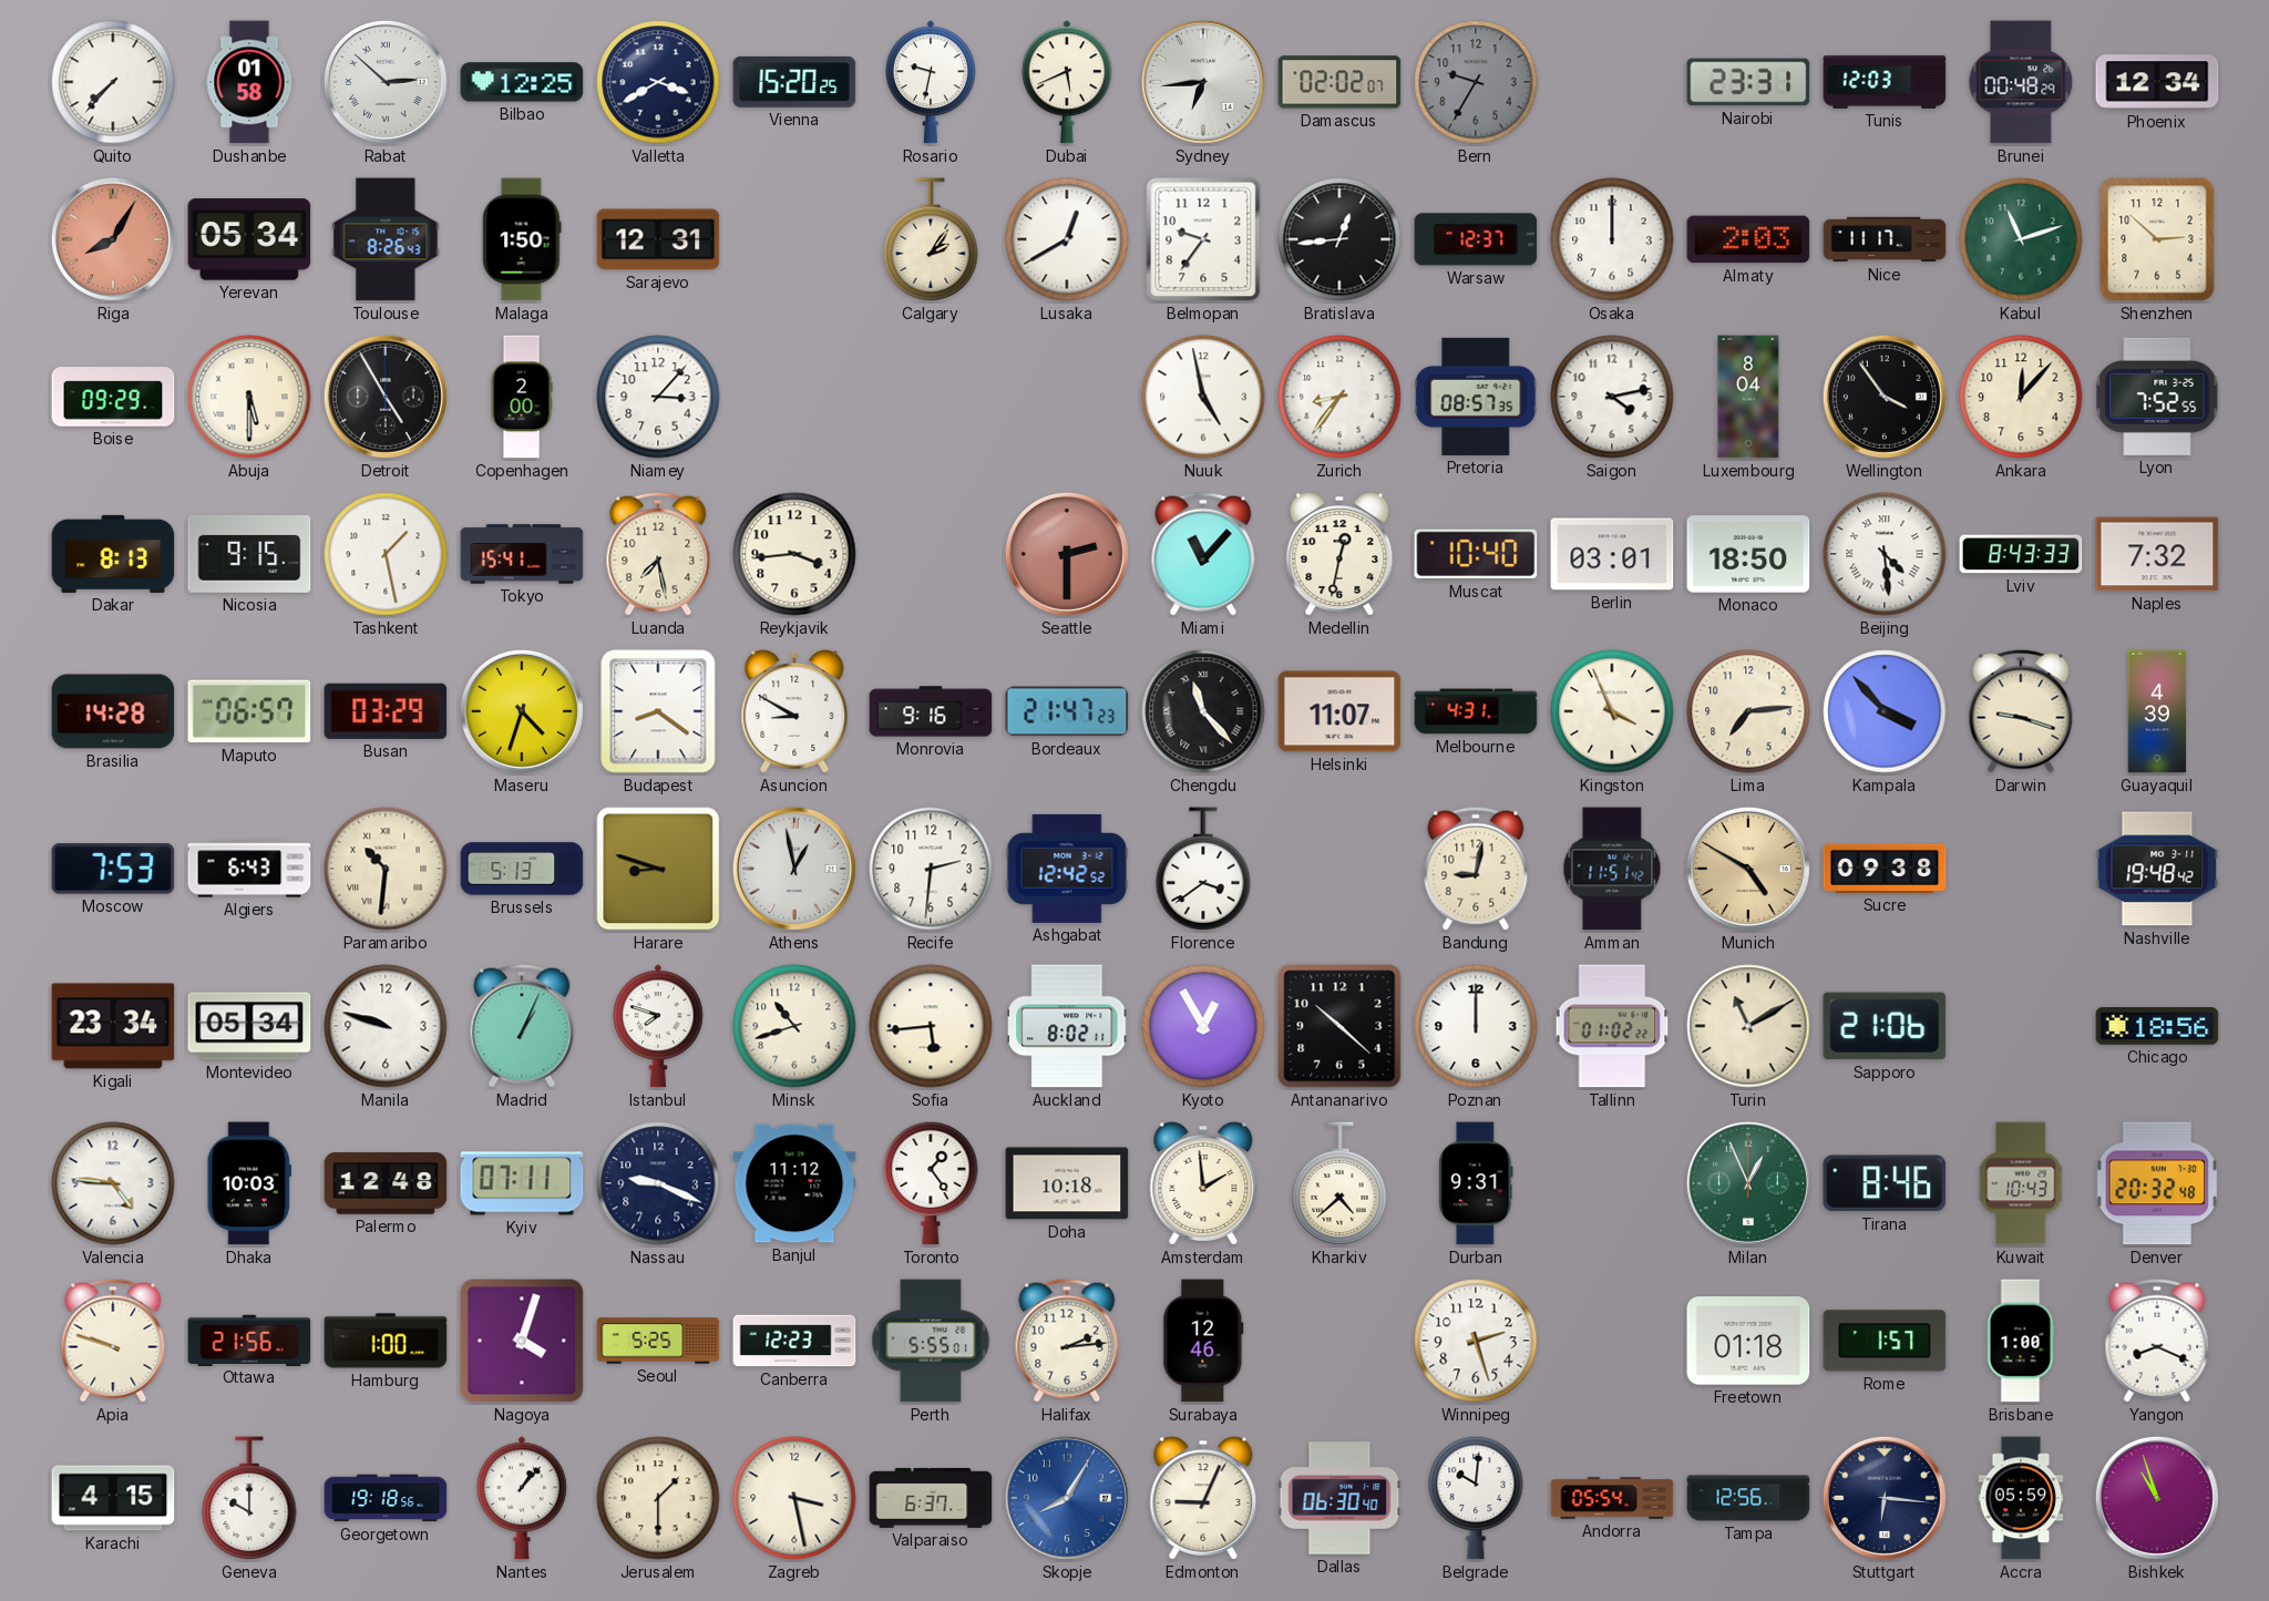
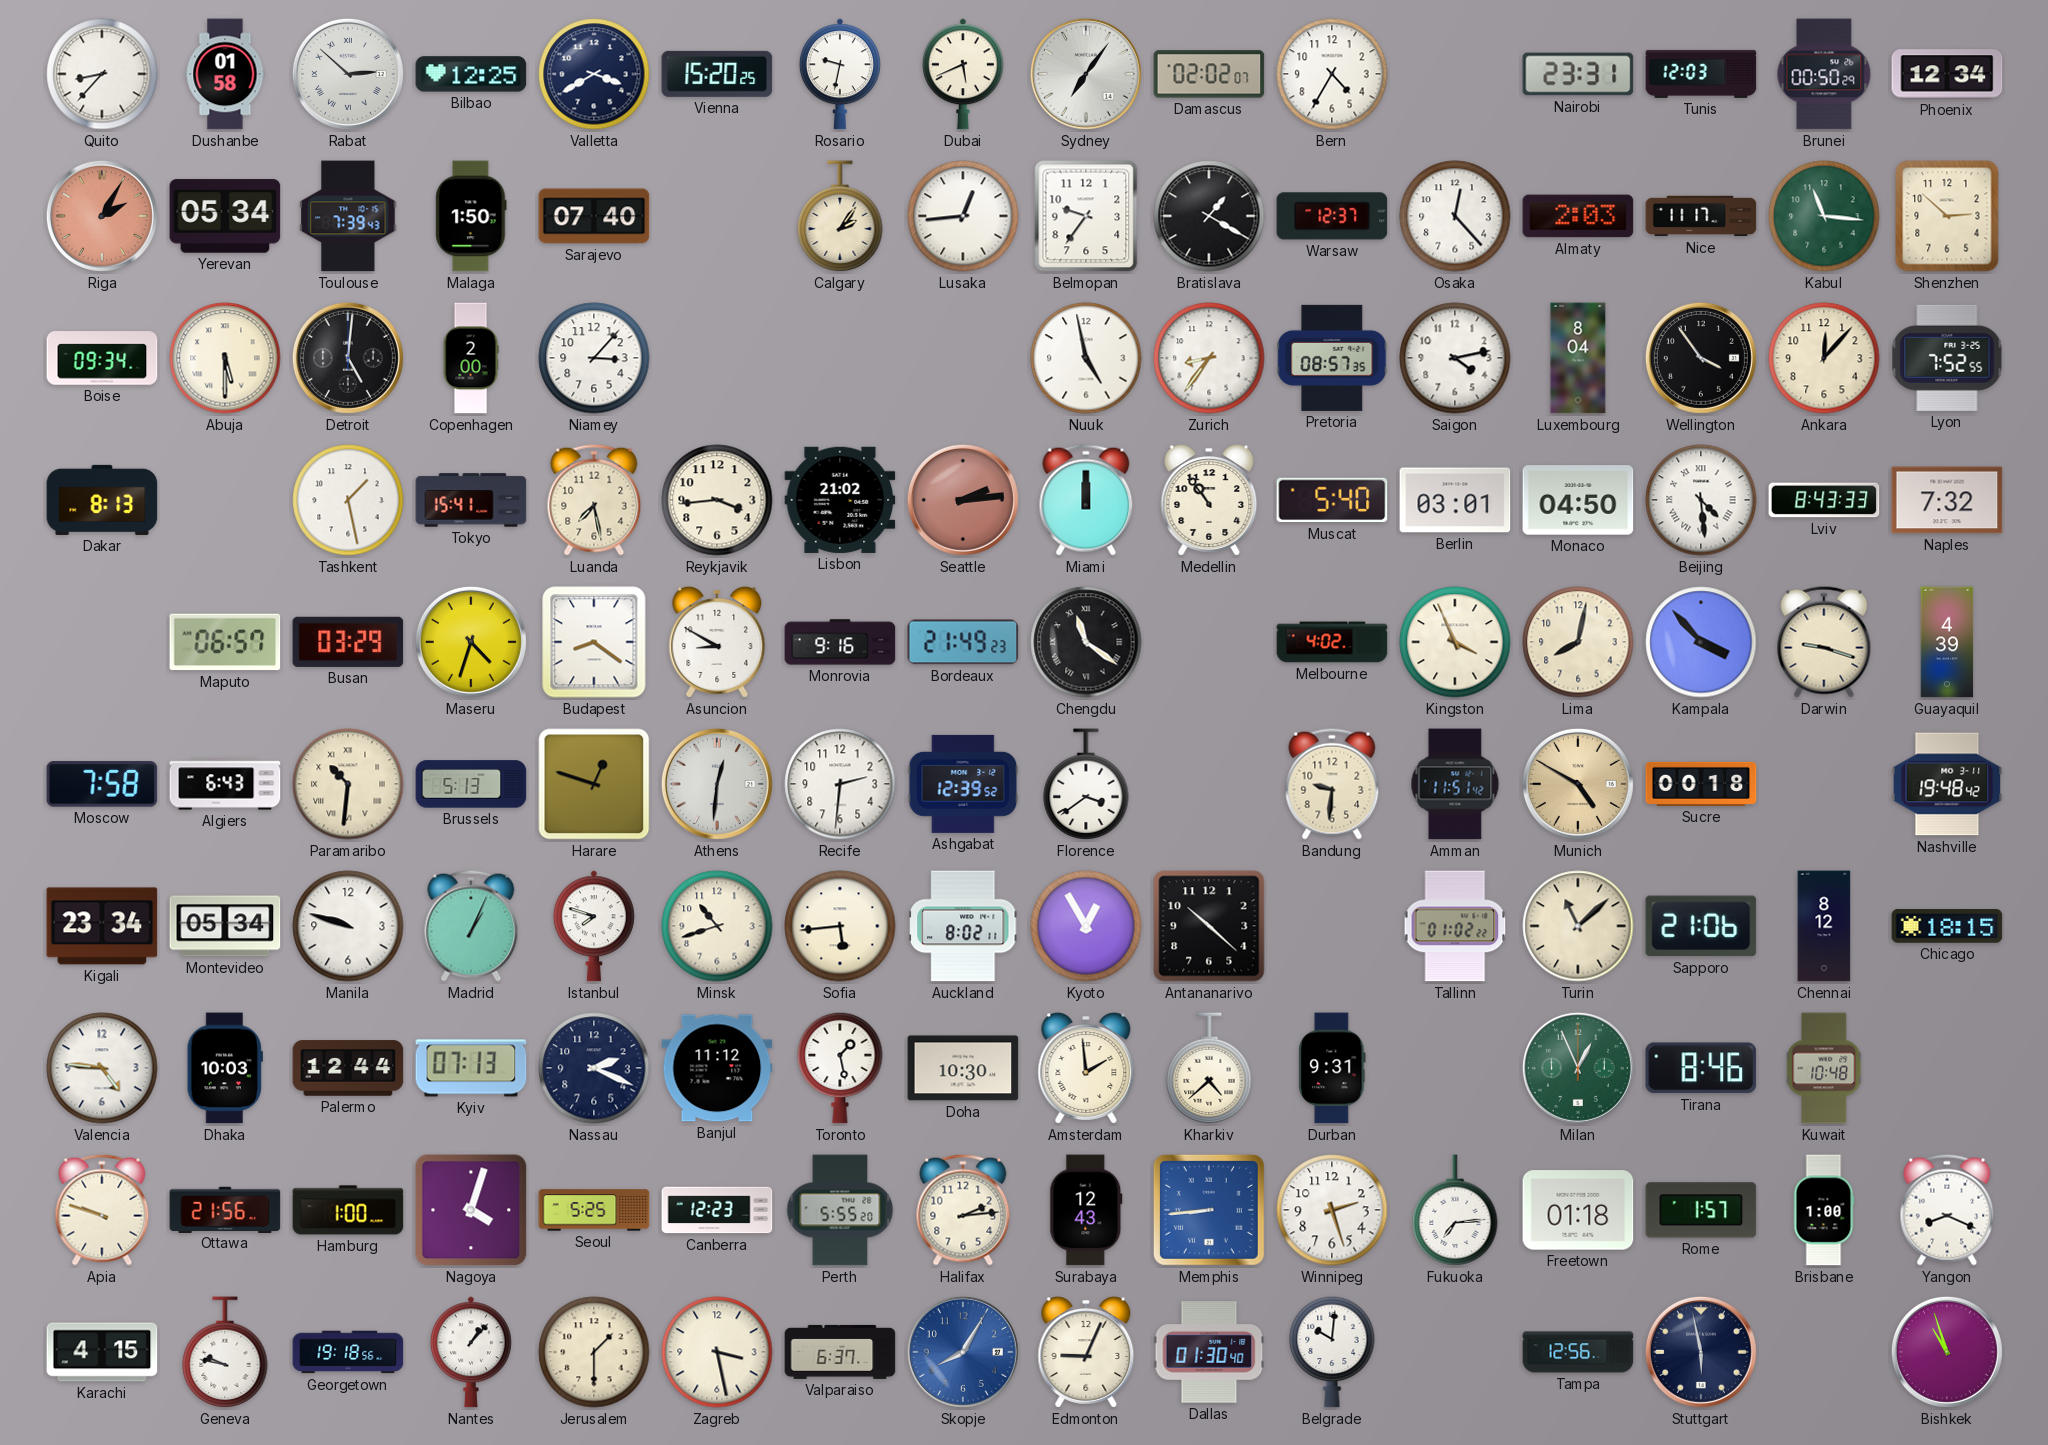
Quito: 7:37 -> 8:37 (102, 74)
Sydney: 6:44 -> 7:06 (1086, 74)
Bern: 9:35 -> 4:35 (1332, 74)
Bern dial: grey -> white (1332, 74)
Brunei: 00:48 -> 00:50 (1824, 74)
Riga: 8:05 -> 2:05 (102, 216)
Toulouse: 8:26 -> 7:39 (348, 216)
Sarajevo: 12:31 -> 07:40 (594, 216)
Lusaka: 12:40 -> 12:44 (963, 216)
Bratislava: 12:44 -> 1:20 (1209, 216)
Osaka: 12:00 -> 12:23 (1455, 216)
Kabul: 11:12 -> 11:16 (1824, 216)
Boise: 09:29 -> 09:34 (102, 358)
Detroit: 4:55 -> 5:01 (348, 358)
Nicosia: 9:15 -> none (249, 554)
Lisbon: none -> 21:02 (840, 500)
Seattle: 2:30 -> 2:14 (963, 500)
Miami: 11:07 -> 12:00 (1086, 500)
Medellin: 12:32 -> 10:54 (1209, 500)
Muscat: 10:40 -> 5:40 (1332, 500)
Monaco: 18:50 -> 04:50 (1578, 500)
Brasilia: 14:28 -> none (113, 711)
Bordeaux: 21:47 -> 21:49 (963, 642)
Chengdu: 11:23 -> 11:21 (1086, 642)
Helsinki: 11:07 -> none (1339, 711)
Melbourne: 4:31 -> 4:02 (1332, 642)
Lima: 7:14 -> 8:02 (1578, 642)
Moscow: 7:53 -> 7:58 (102, 784)
Harare: 8:48 -> 12:48 (594, 784)
Athens: 12:58 -> 12:31 (717, 784)
Ashgabat: 12:42 -> 12:39 (963, 784)
Bandung: 9:02 -> 9:31 (1332, 784)
Sucre: 09:38 -> 00:18 (1701, 784)
Poznan: 12:00 -> none (1476, 1026)
Turin: 11:10 -> 11:08 (1578, 926)
Chennai: none -> 8:12 (1824, 926)
Chicago: 18:56 -> 18:15 (1947, 926)
Palermo: 12:48 -> 12:44 (348, 1068)
Kyiv: 07:11 -> 07:13 (471, 1068)
Nassau: 9:19 -> 2:19 (594, 1068)
Toronto: 1:24 -> 1:28 (840, 1068)
Doha: 10:18 -> 10:30 (963, 1068)
Kuwait: 10:43 -> 10:48 (1825, 1068)
Denver: 20:32 -> none (2157, 1183)
Perth: 5:55:01 -> 5:55:20 (840, 1210)
Surabaya: 12:46 -> 12:43 (1086, 1210)
Memphis: none -> 8:44 (1209, 1210)
Fukuoka: none -> 7:14 (1455, 1211)
Geneva: 10:00 -> 9:47 (225, 1353)
Dallas: 06:30 -> 01:30 (1209, 1352)
Andorra: 05:54 -> none (1612, 1498)
Stuttgart: 6:16 -> 5:58 (1701, 1352)
Accra: 05:59 -> none (2021, 1498)
